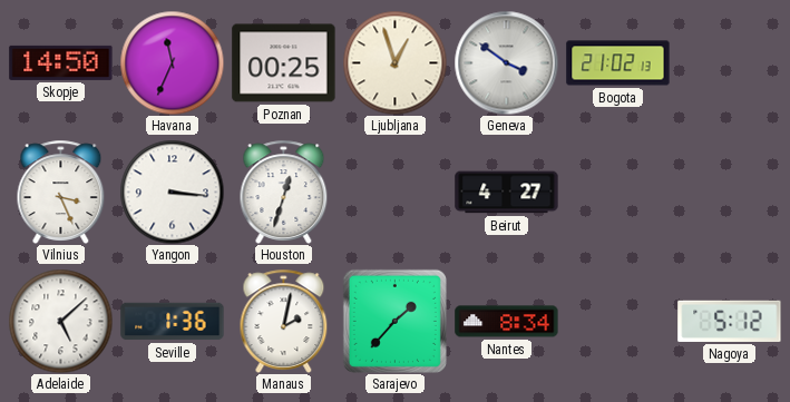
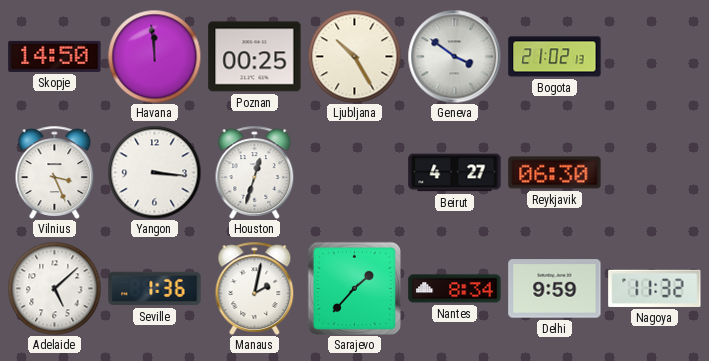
Havana: 11:34 -> 11:59 (154, 56)
Ljubljana: 12:57 -> 10:25 (354, 56)
Reykjavik: none -> 06:30 (555, 173)
Delhi: none -> 9:59 (555, 289)
Nagoya: 5:12 -> 11:32 (655, 288)
